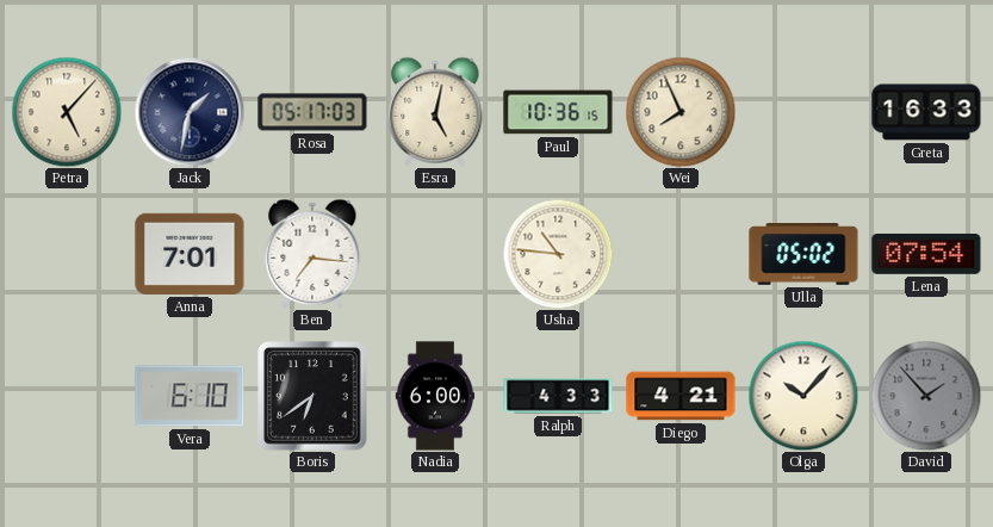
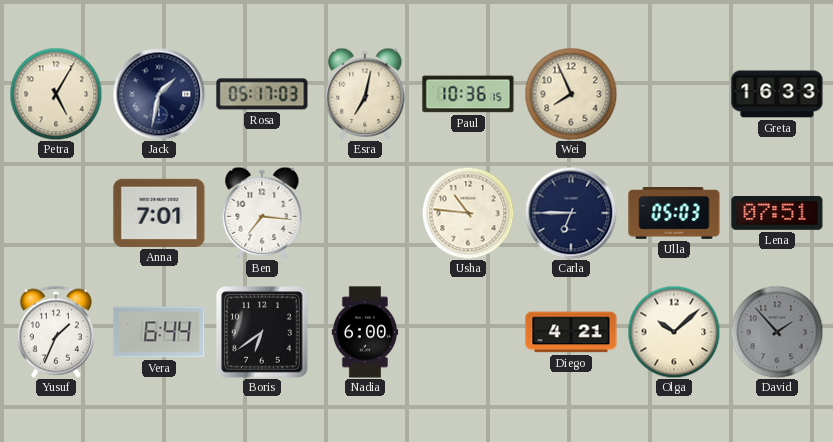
Petra: 5:07 -> 5:05 (56, 94)
Esra: 5:02 -> 7:02 (365, 94)
Carla: none -> 6:45 (571, 213)
Ulla: 05:02 -> 05:03 (674, 214)
Lena: 07:54 -> 07:51 (777, 213)
Yusuf: none -> 1:34 (56, 332)
Vera: 6:10 -> 6:44 (159, 332)
Ralph: 4:33 -> none (558, 396)
Olga: 10:07 -> 10:08 (674, 332)
